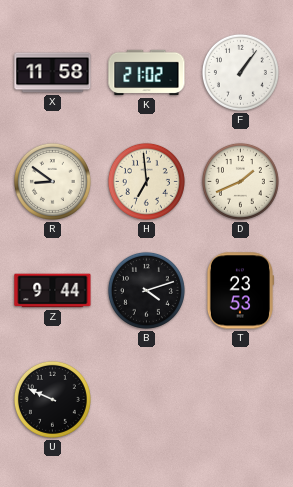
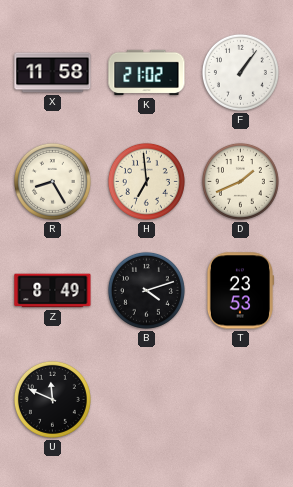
R: 8:51 -> 8:25 (52, 181)
Z: 9:44 -> 8:49 (53, 291)
U: 9:49 -> 11:49 (52, 399)
